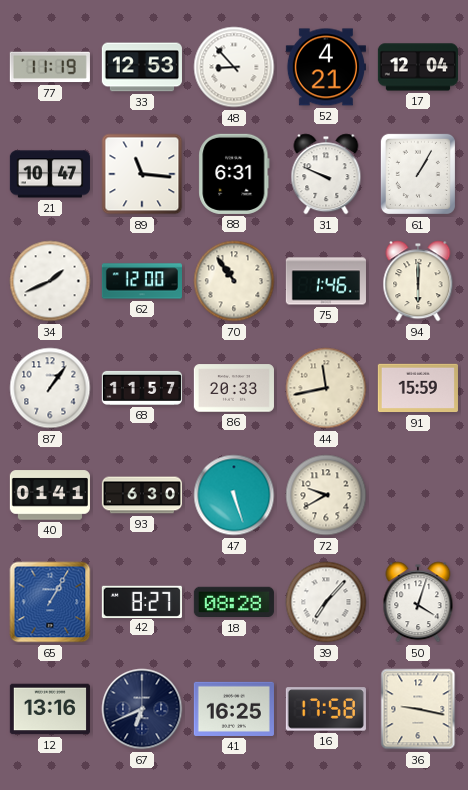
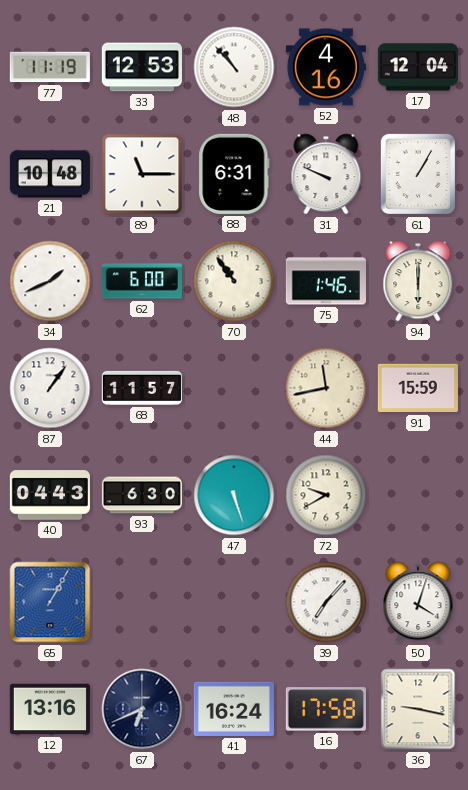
48: 8:53 -> 10:53 (234, 67)
52: 4:21 -> 4:16 (326, 67)
21: 10:47 -> 10:48 (50, 174)
89: 11:16 -> 11:15 (142, 174)
62: 12:00 -> 6:00 (142, 281)
86: 20:33 -> none (234, 388)
40: 01:41 -> 04:43 (50, 495)
42: 8:27 -> none (142, 601)
18: 08:28 -> none (234, 602)
41: 16:25 -> 16:24 (234, 709)
